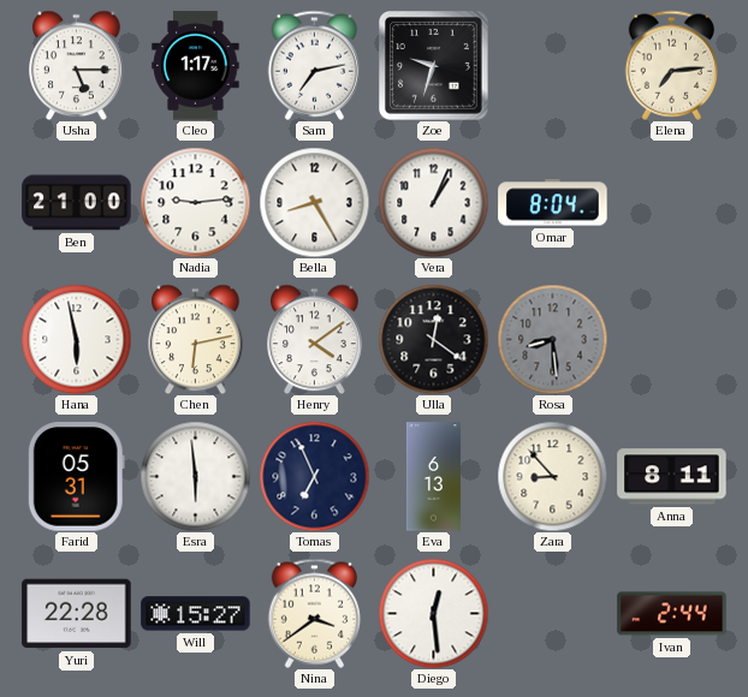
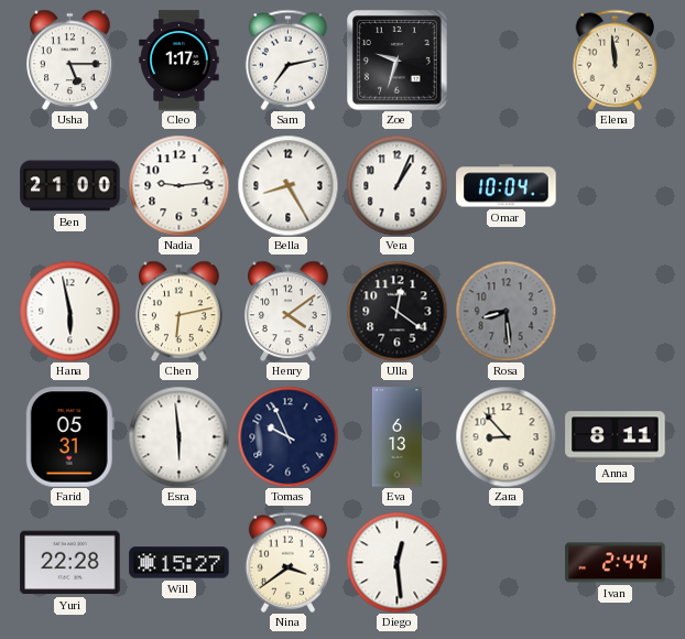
Elena: 7:14 -> 11:59 (615, 59)
Omar: 8:04 -> 10:04 (507, 186)
Tomas: 6:56 -> 9:56 (287, 436)
